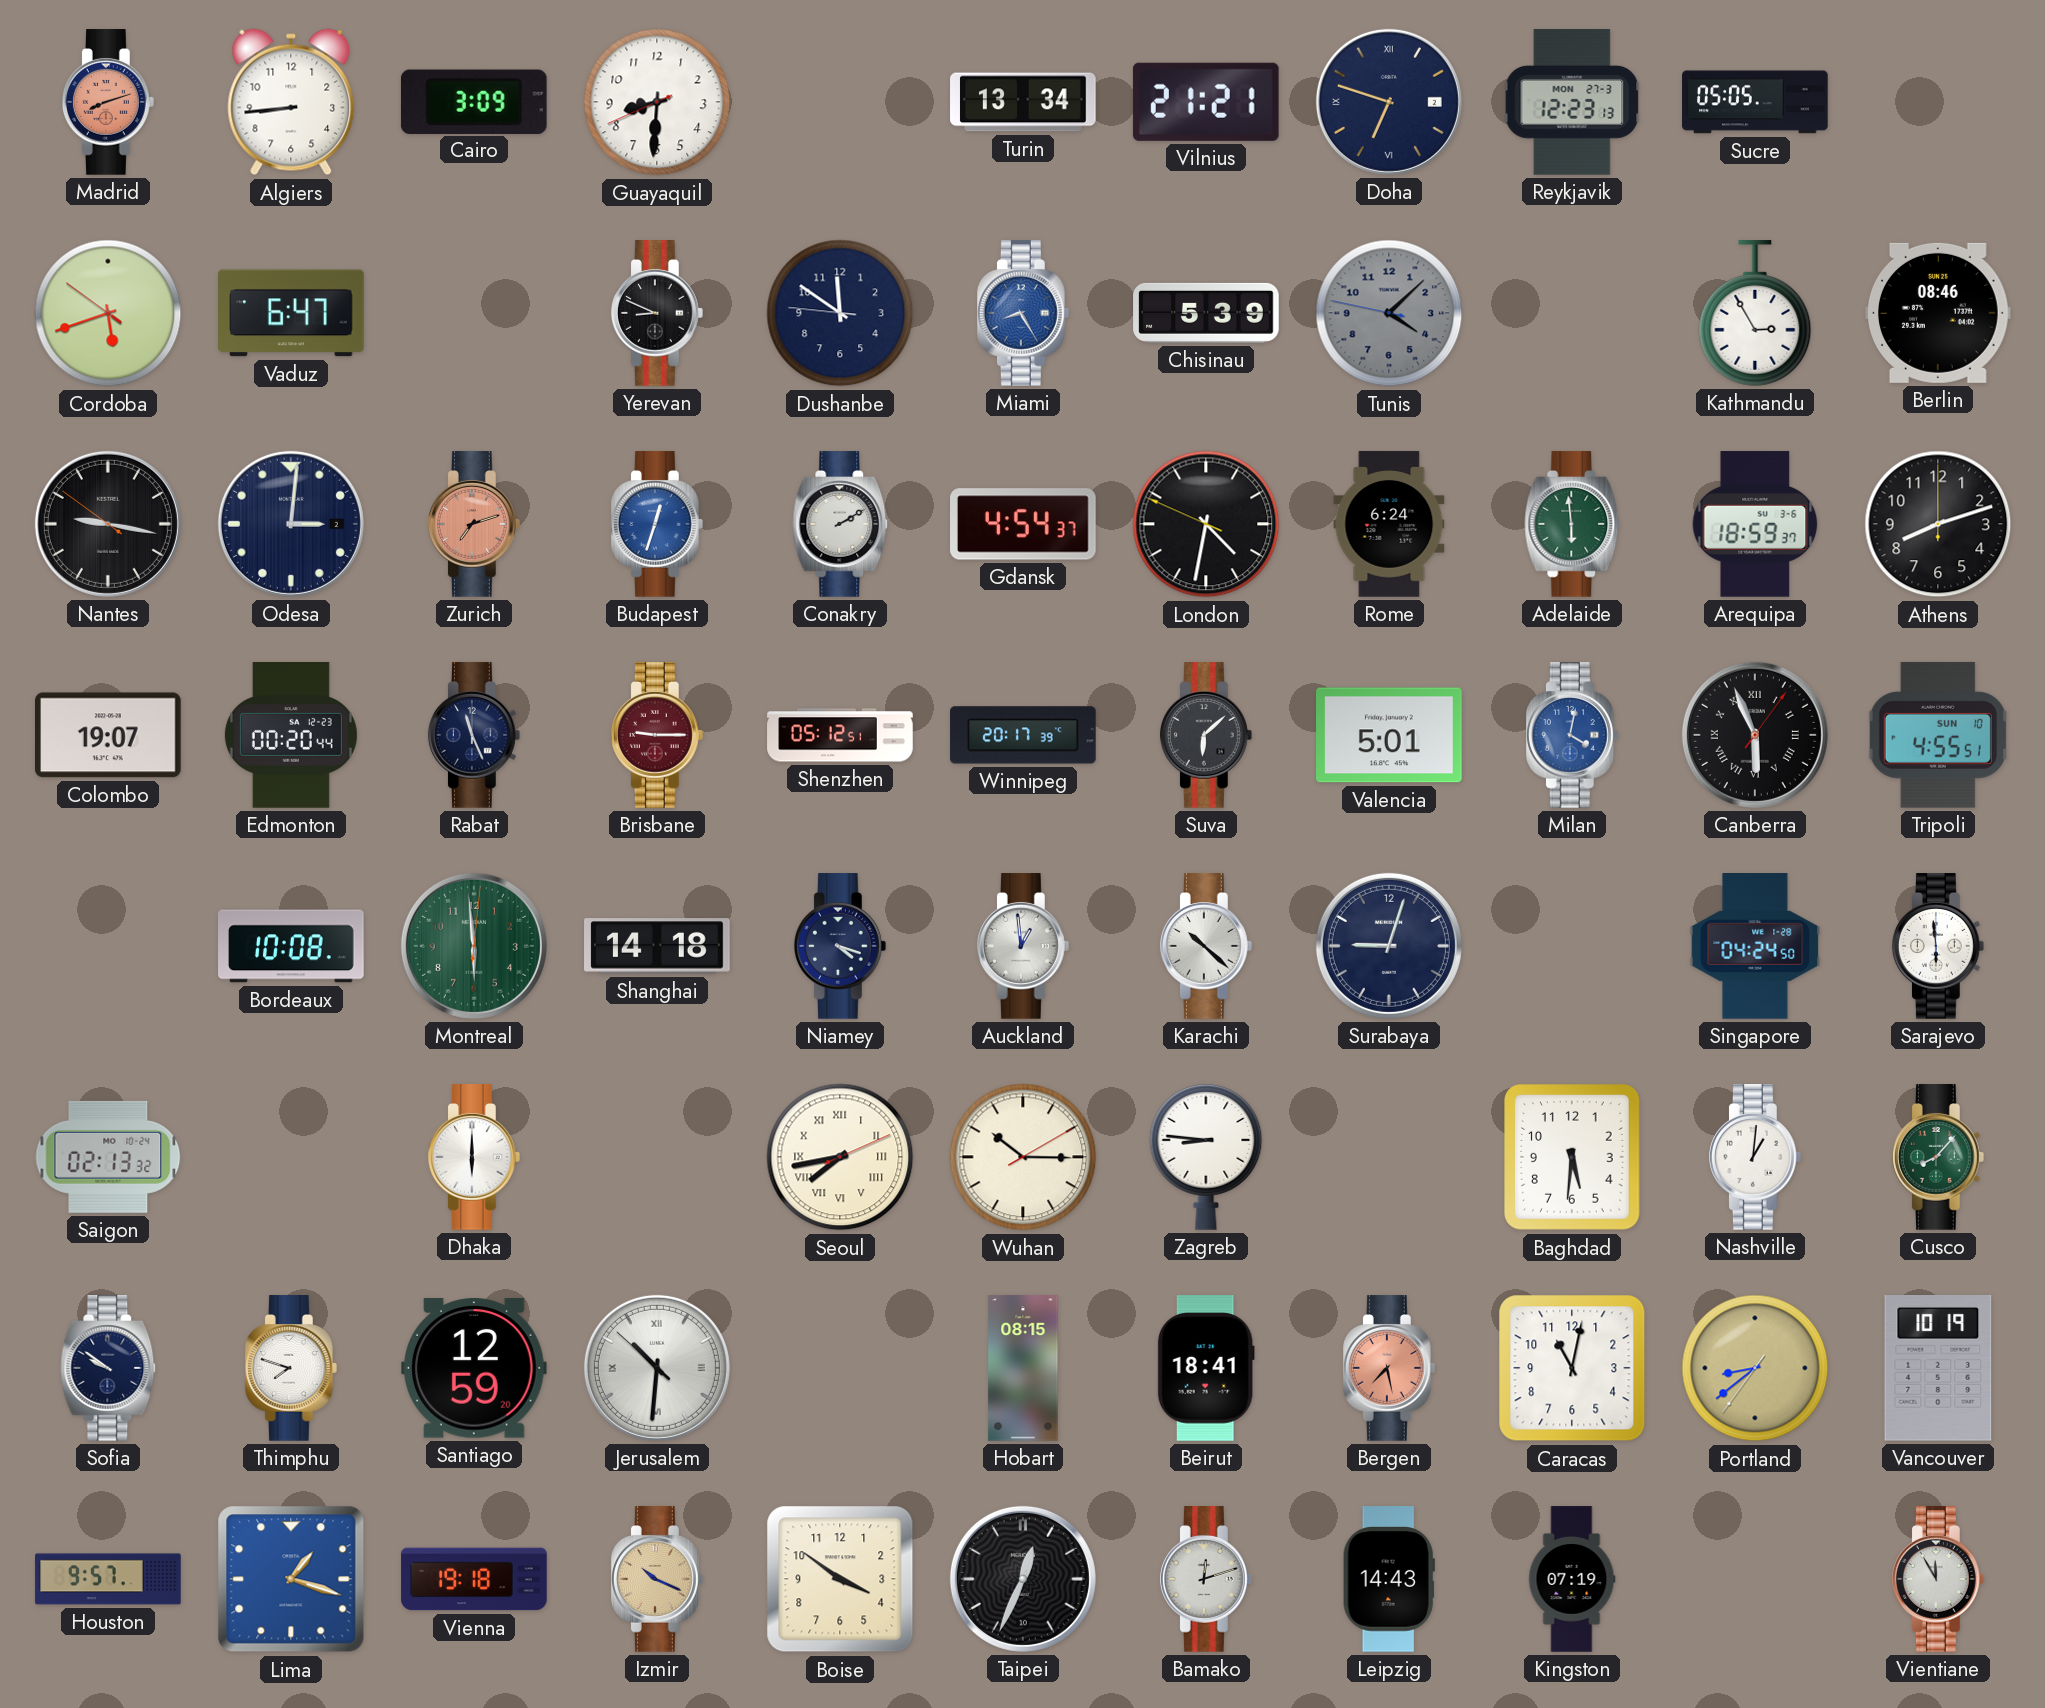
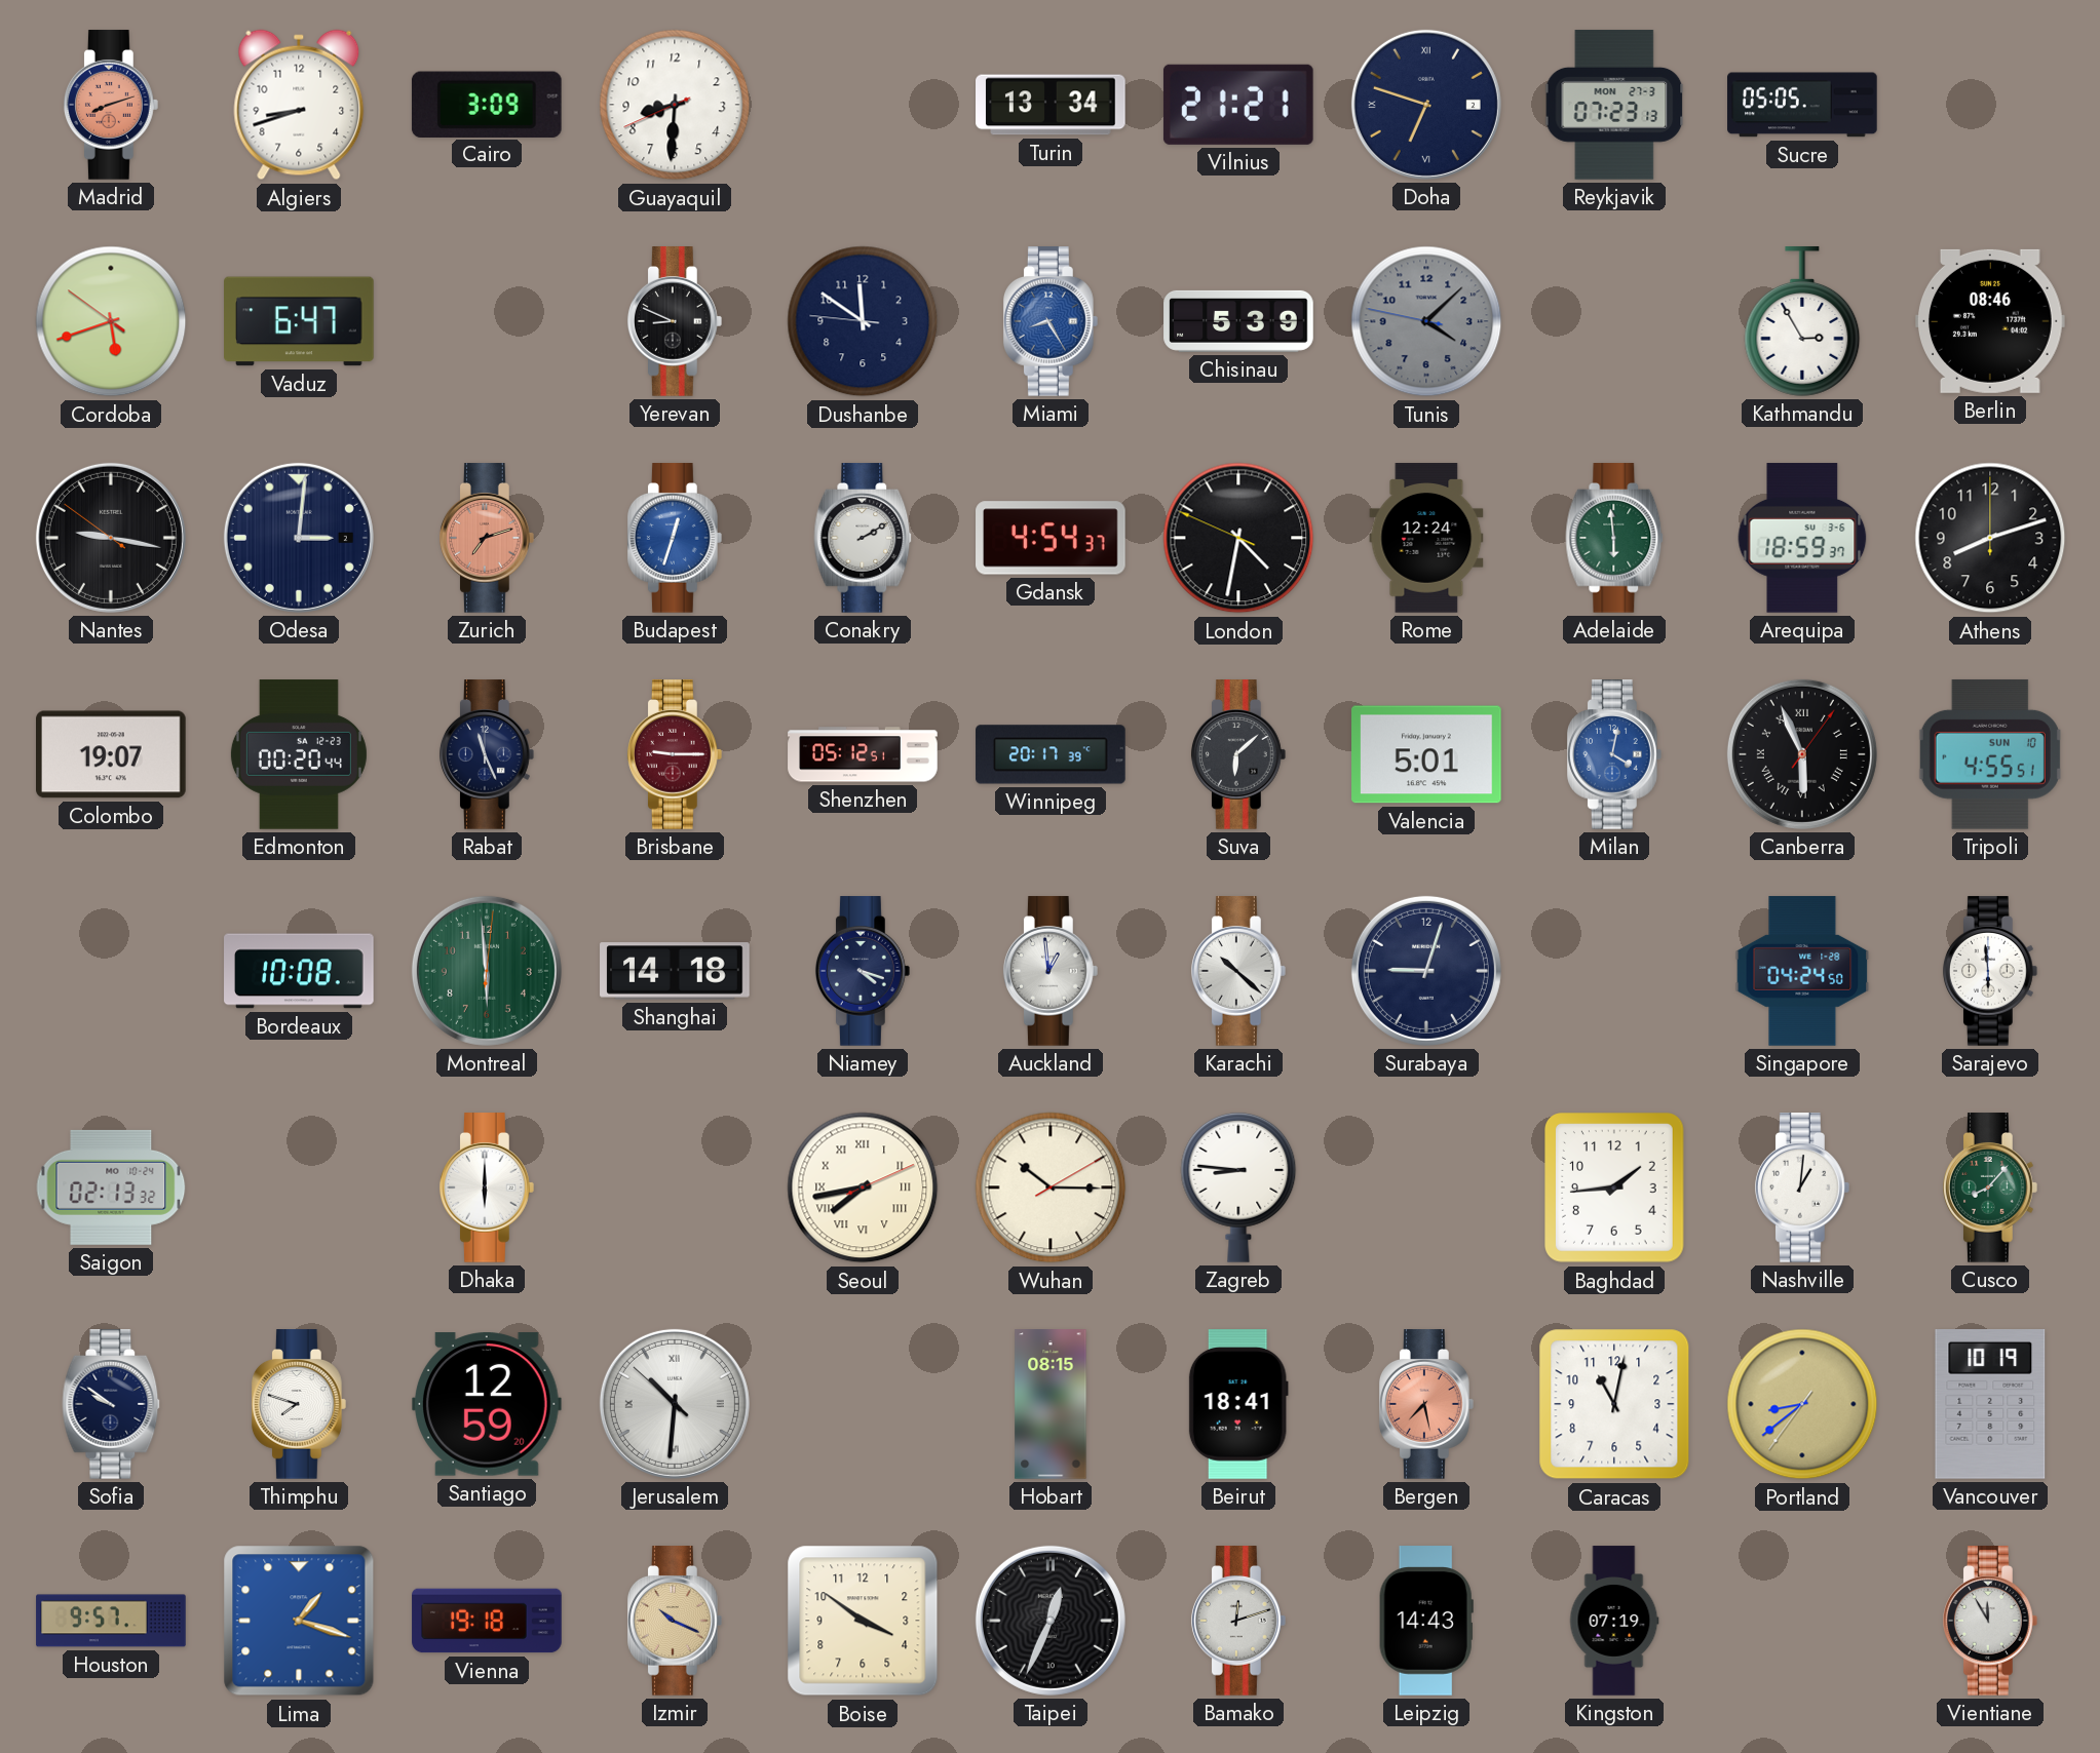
Algiers: 8:44 -> 8:42 (299, 105)
Reykjavik: 12:23 -> 07:23 (1614, 105)
Rome: 6:24 -> 12:24 (1426, 538)
Baghdad: 5:31 -> 1:44 (1615, 1189)
